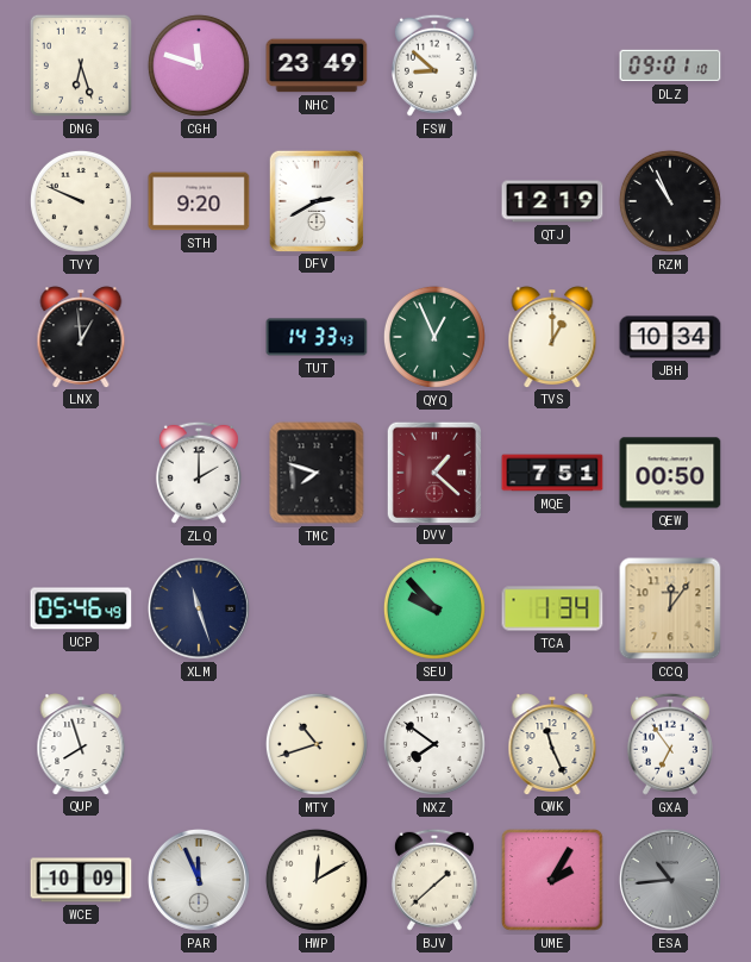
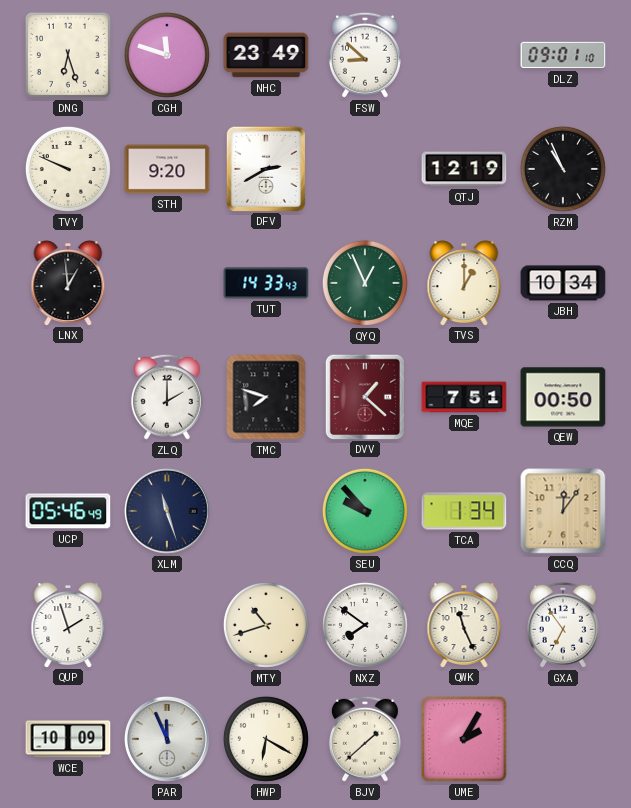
QUP: 7:57 -> 1:57 (68, 625)
HWP: 12:10 -> 6:20 (266, 739)
ESA: 10:44 -> none (670, 880)
